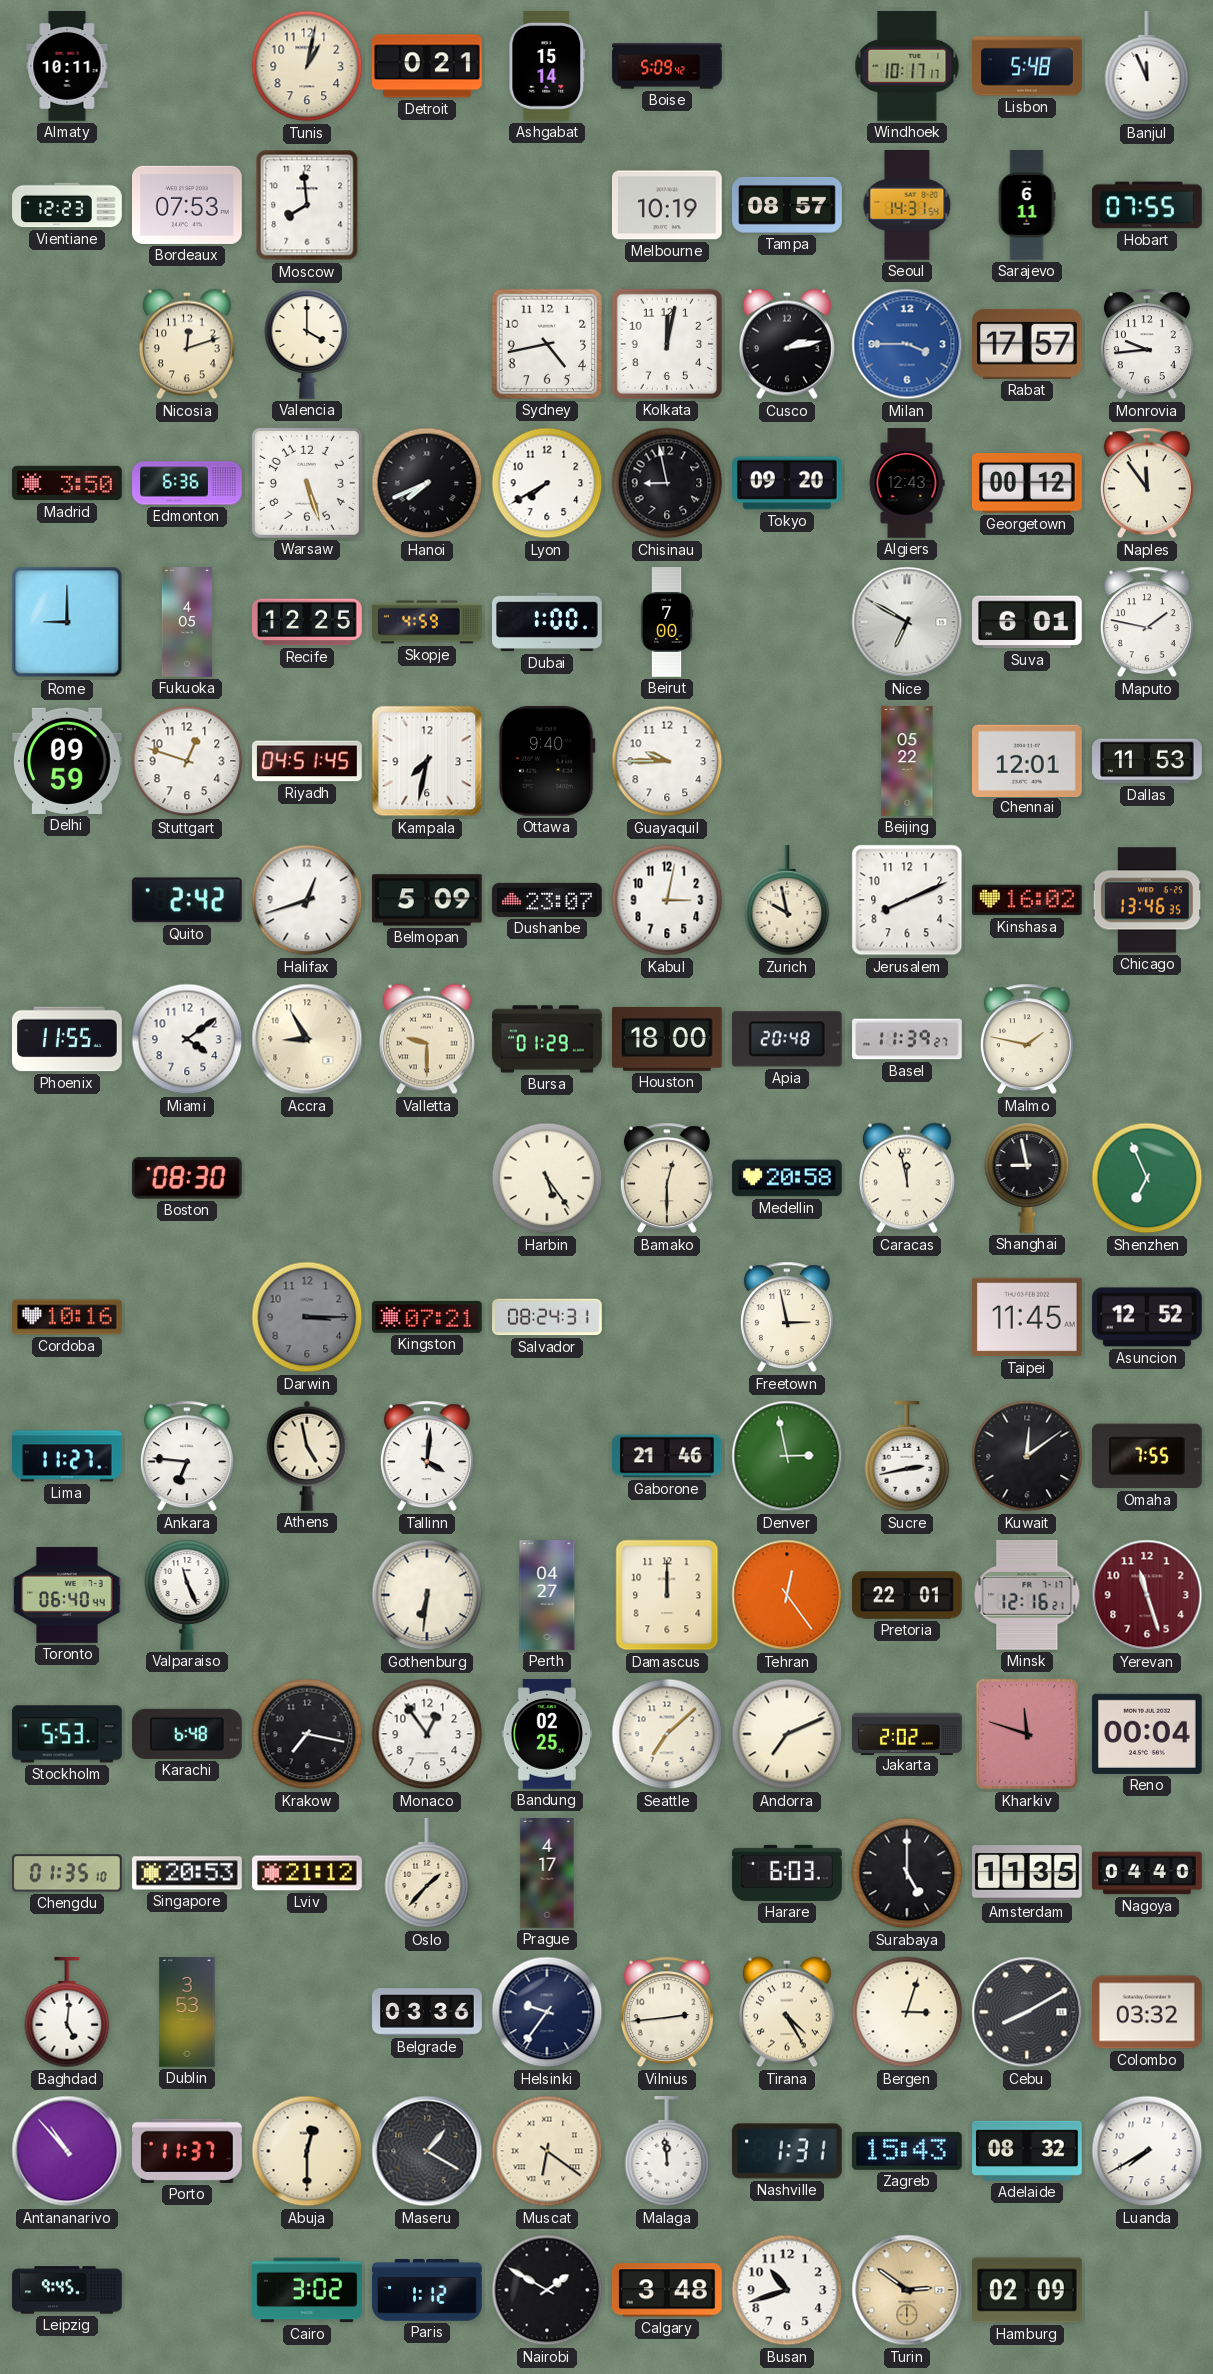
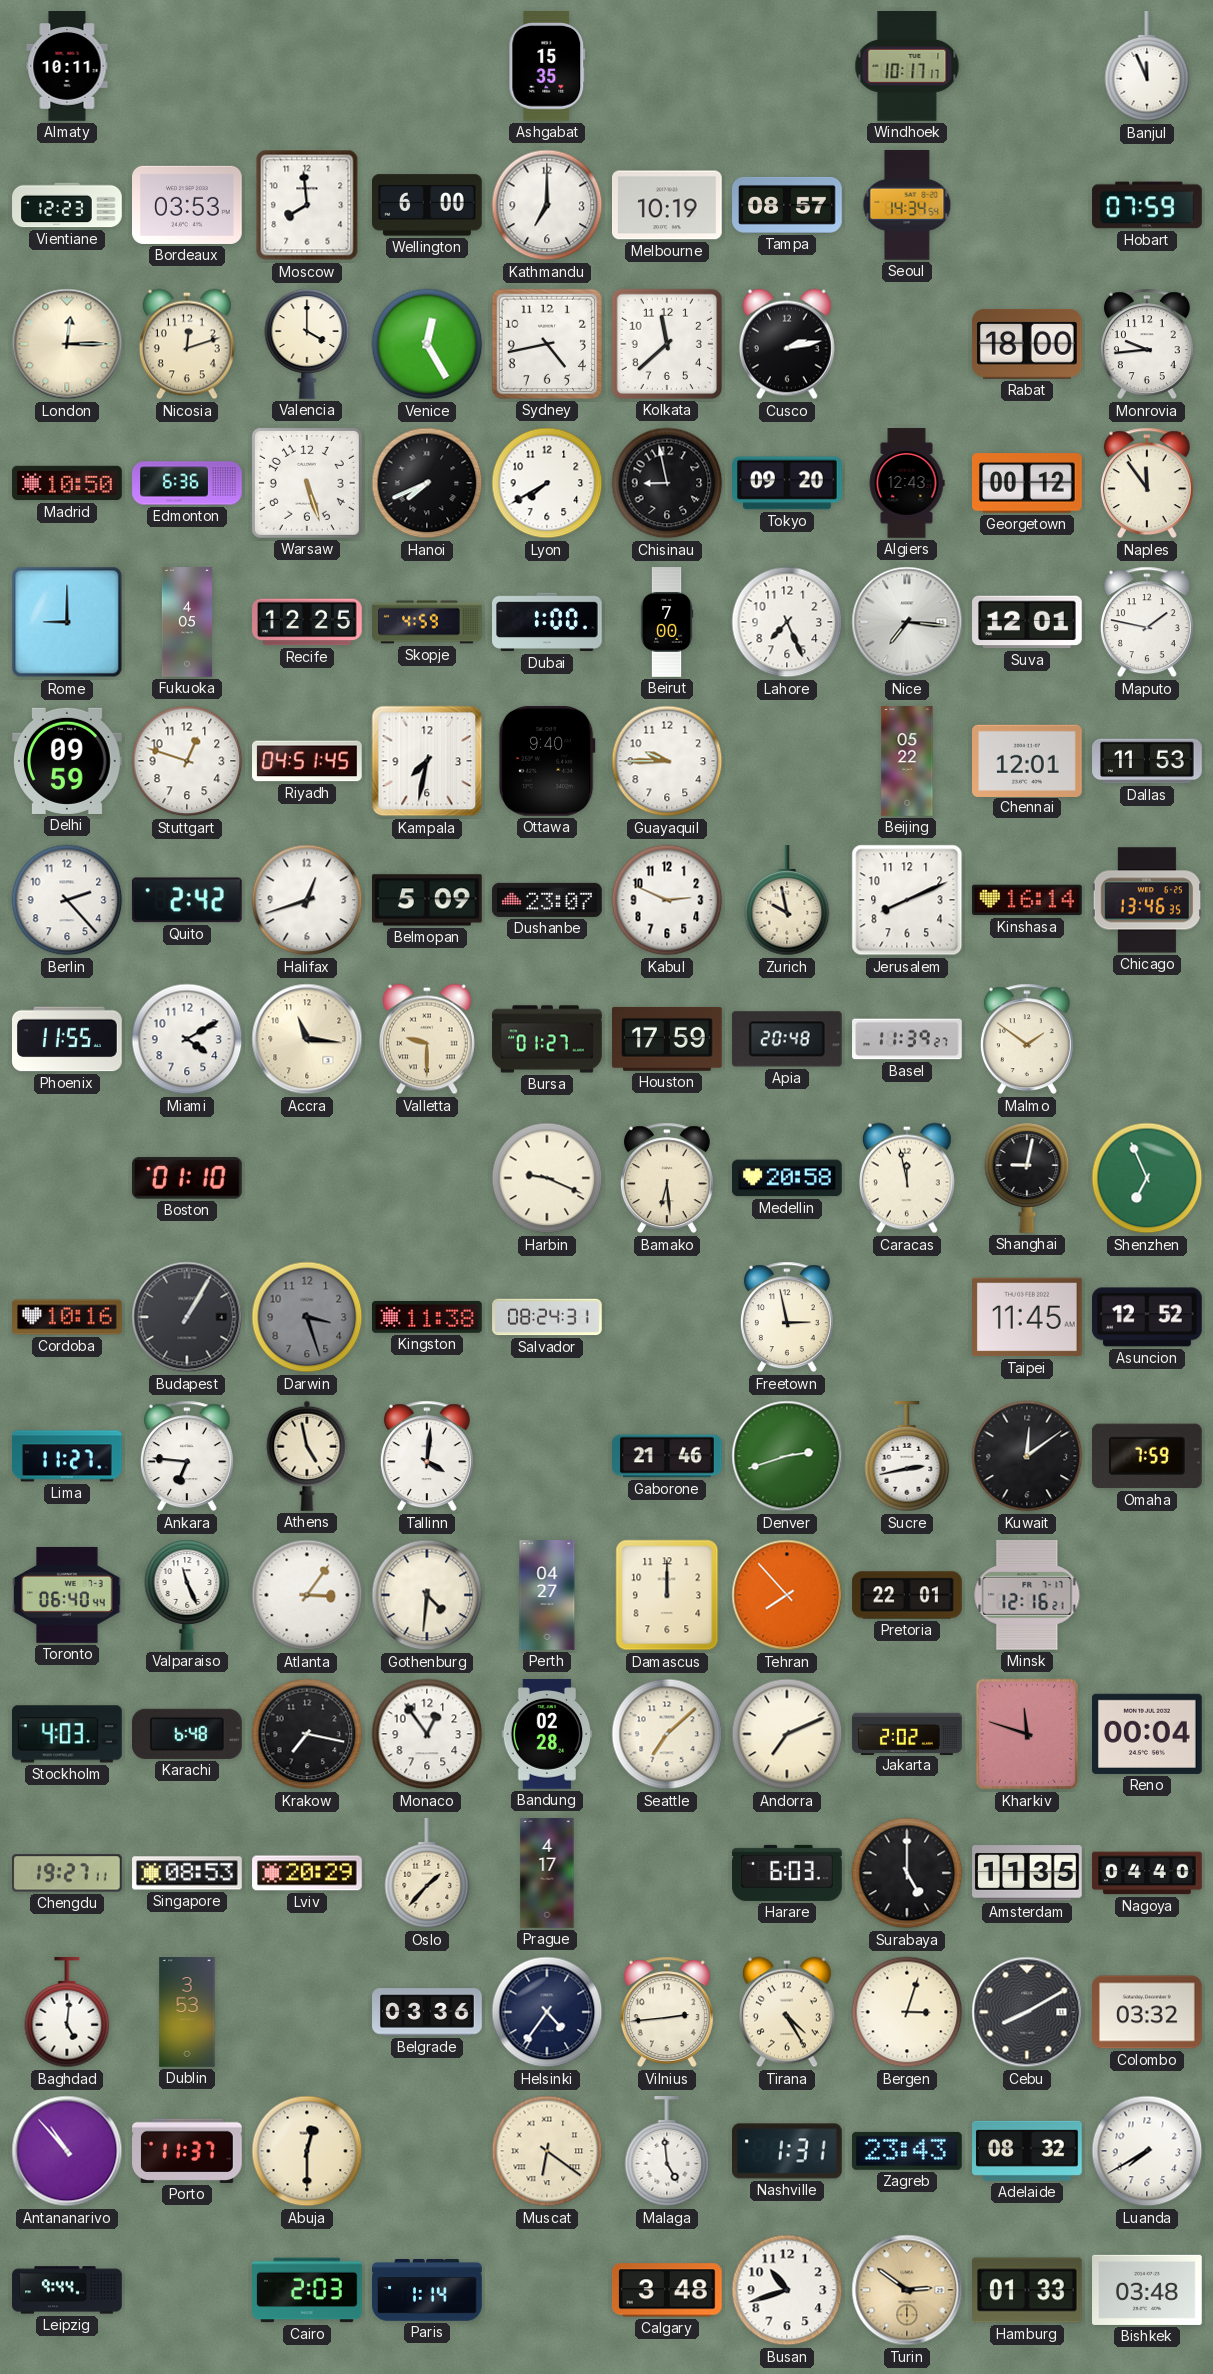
Tunis: 1:02 -> none (307, 66)
Detroit: 0:21 -> none (428, 66)
Ashgabat: 15:14 -> 15:35 (547, 67)
Boise: 5:09 -> none (667, 66)
Lisbon: 5:48 -> none (1027, 66)
Bordeaux: 07:53 -> 03:53 (188, 205)
Wellington: none -> 6:00 (428, 205)
Kathmandu: none -> 7:00 (547, 205)
Seoul: 14:31 -> 14:34 (907, 206)
Sarajevo: 6:11 -> none (1027, 205)
Hobart: 07:55 -> 07:59 (1147, 205)
London: none -> 12:15 (67, 344)
Venice: none -> 12:25 (427, 344)
Kolkata: 12:02 -> 11:38 (667, 344)
Milan: 3:45 -> none (907, 344)
Rabat: 17:57 -> 18:00 (1027, 344)
Madrid: 3:50 -> 10:50 (67, 483)
Lahore: none -> 7:26 (787, 622)
Nice: 6:50 -> 7:16 (907, 622)
Suva: 6:01 -> 12:01 (1028, 622)
Berlin: none -> 2:23 (67, 900)
Kabul: 3:02 -> 2:49 (667, 900)
Kinshasa: 16:02 -> 16:14 (1028, 900)
Miami: 4:09 -> 4:10 (187, 1039)
Accra: 8:55 -> 11:16 (307, 1039)
Bursa: 01:29 -> 01:27 (547, 1039)
Houston: 18:00 -> 17:59 (668, 1039)
Malmo: 1:47 -> 1:51 (1027, 1039)
Boston: 08:30 -> 01:10 (187, 1178)
Harbin: 5:24 -> 9:19 (547, 1178)
Bamako: 12:30 -> 6:29 (667, 1178)
Shanghai: 8:58 -> 9:02 (1027, 1178)
Budapest: none -> 1:05 (187, 1317)
Darwin: 3:15 -> 3:27 (307, 1317)
Kingston: 07:21 -> 11:38 (428, 1317)
Denver: 2:58 -> 2:42 (787, 1456)
Omaha: 7:55 -> 7:59 (1147, 1456)
Atlanta: none -> 3:06 (307, 1595)
Gothenburg: 6:31 -> 4:31 (427, 1595)
Tehran: 12:24 -> 7:53 (787, 1595)
Yerevan: 11:27 -> none (1147, 1595)
Stockholm: 5:53 -> 4:03 (68, 1734)
Bandung: 02:25 -> 02:28 (547, 1734)
Chengdu: 01:35 -> 19:27 (68, 1873)
Singapore: 20:53 -> 08:53 (187, 1873)
Lviv: 21:12 -> 20:29 (307, 1873)
Helsinki: 9:36 -> 4:36 (547, 2012)
Maseru: 1:20 -> none (427, 2151)
Malaga: 11:59 -> 4:59 (667, 2152)
Zagreb: 15:43 -> 23:43 (907, 2151)
Leipzig: 9:45 -> 9:44 (67, 2290)
Cairo: 3:02 -> 2:03 (307, 2290)
Paris: 1:12 -> 1:14 (427, 2291)
Nairobi: 1:50 -> none (547, 2290)
Hamburg: 02:09 -> 01:33 (1028, 2290)
Bishkek: none -> 03:48 (1148, 2290)
